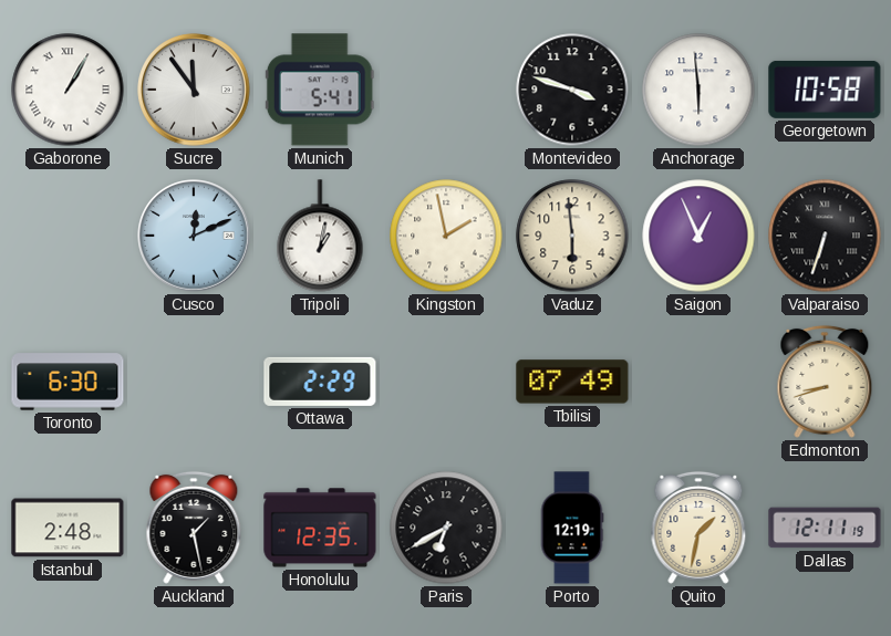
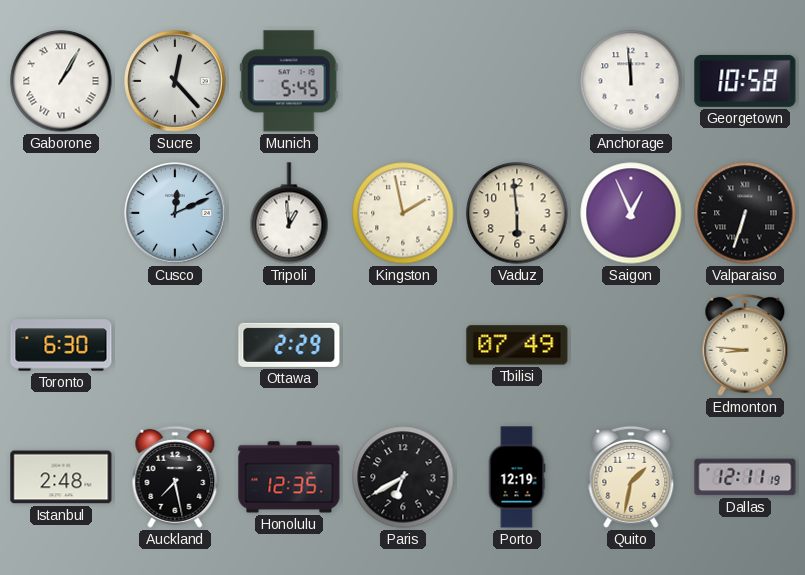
Sucre: 11:54 -> 12:23 (175, 81)
Munich: 5:41 -> 5:45 (289, 81)
Montevideo: 3:48 -> none (572, 90)
Anchorage: 5:59 -> 11:59 (631, 81)
Tripoli: 1:02 -> 12:59 (289, 213)
Edmonton: 8:42 -> 8:46 (745, 345)
Auckland: 1:28 -> 7:28 (175, 477)
